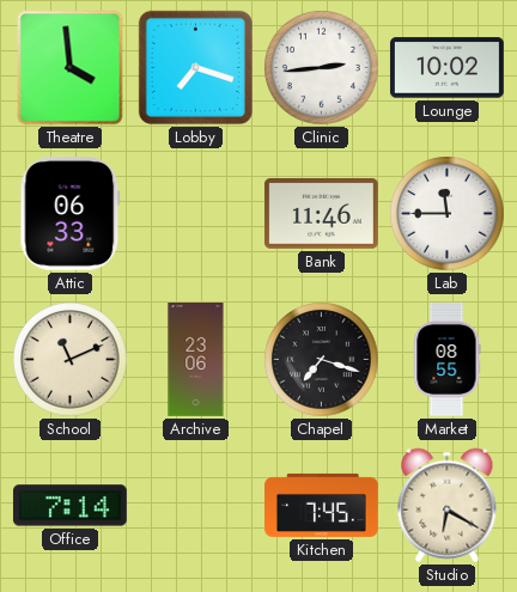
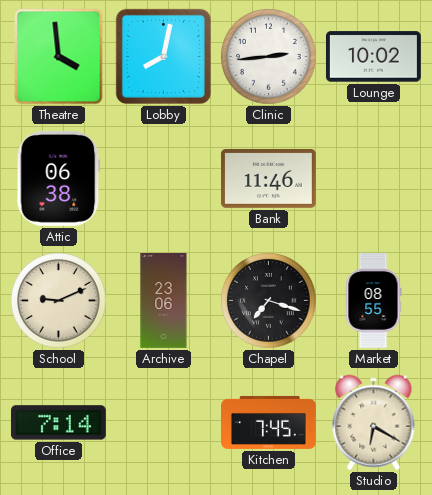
Lobby: 7:18 -> 8:02 (163, 56)
Attic: 06:33 -> 06:38 (59, 178)
Lab: 11:45 -> none (448, 214)
School: 11:11 -> 9:11 (59, 301)
